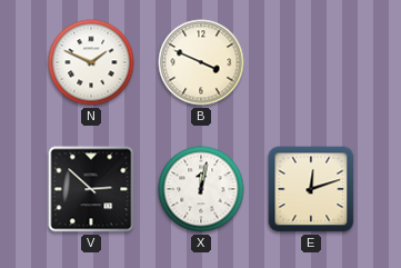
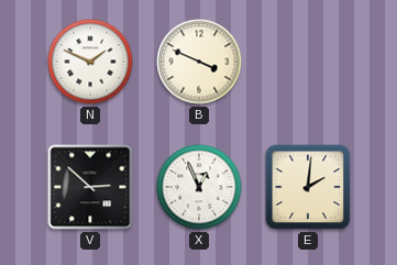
X: 12:02 -> 12:56 (199, 187)
E: 12:12 -> 2:01 (308, 187)
